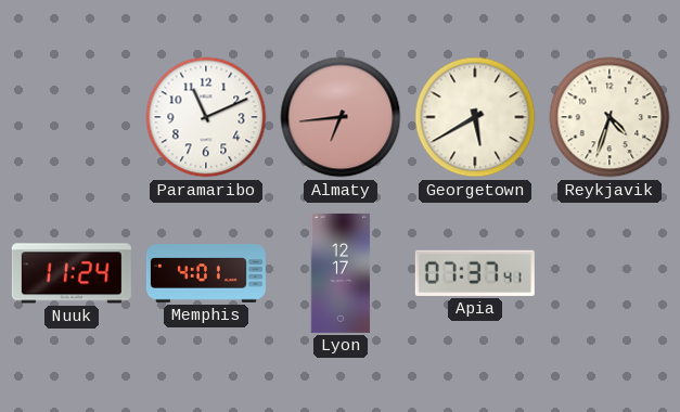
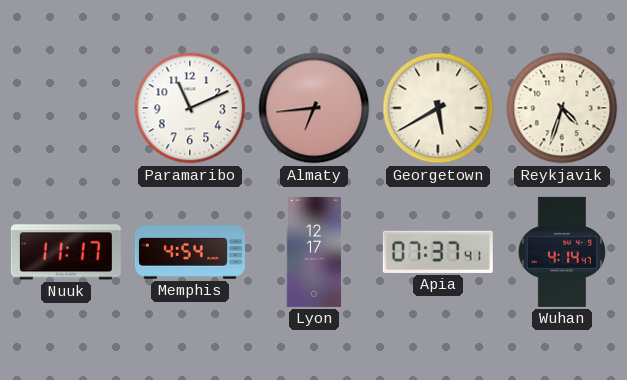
Nuuk: 11:24 -> 11:17 (66, 252)
Memphis: 4:01 -> 4:54 (190, 252)
Wuhan: none -> 4:14 (562, 252)
